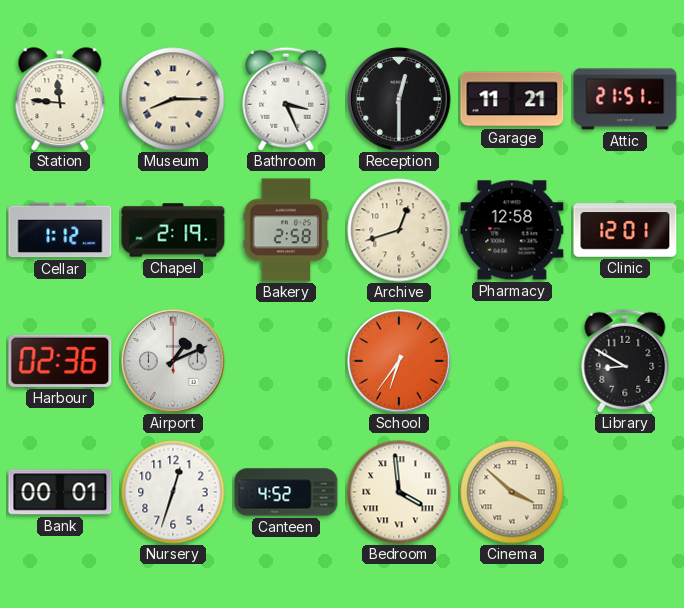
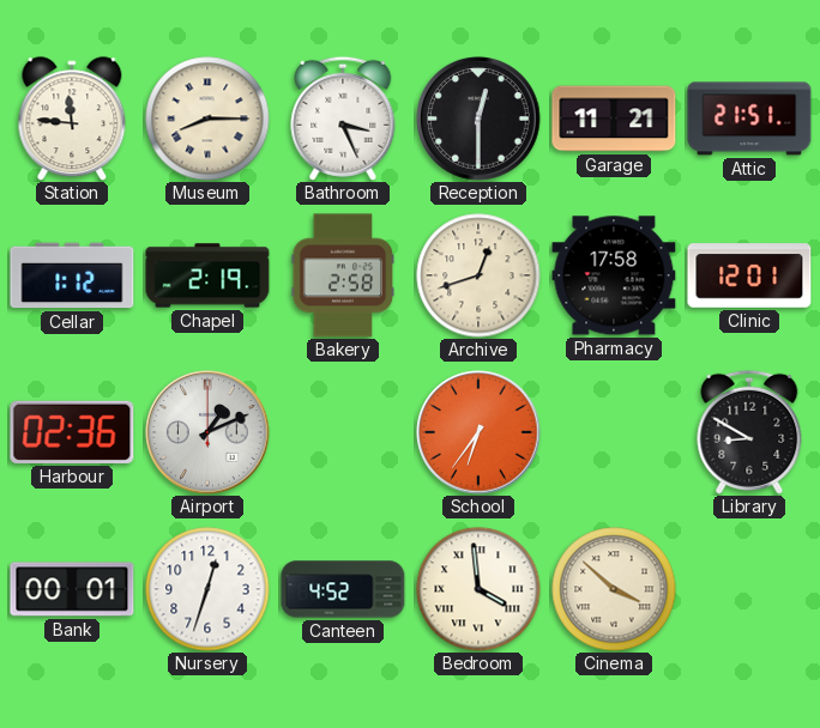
Pharmacy: 12:58 -> 17:58 (614, 275)
